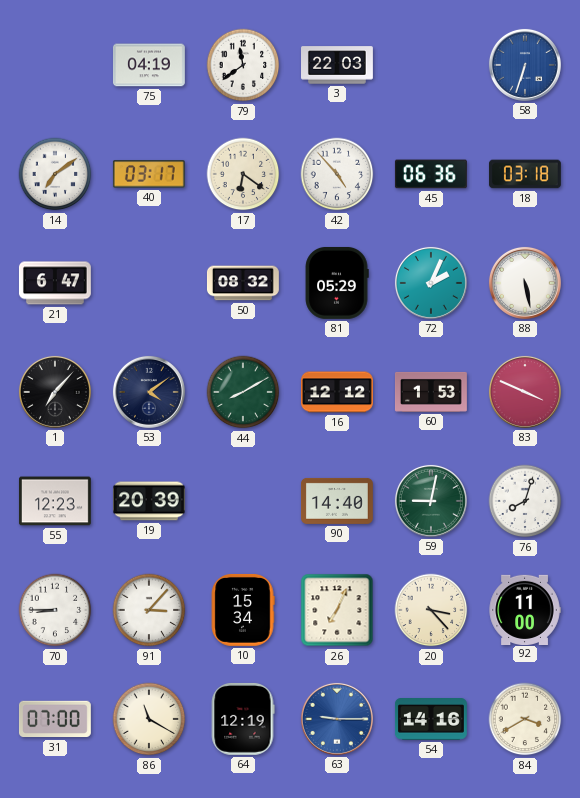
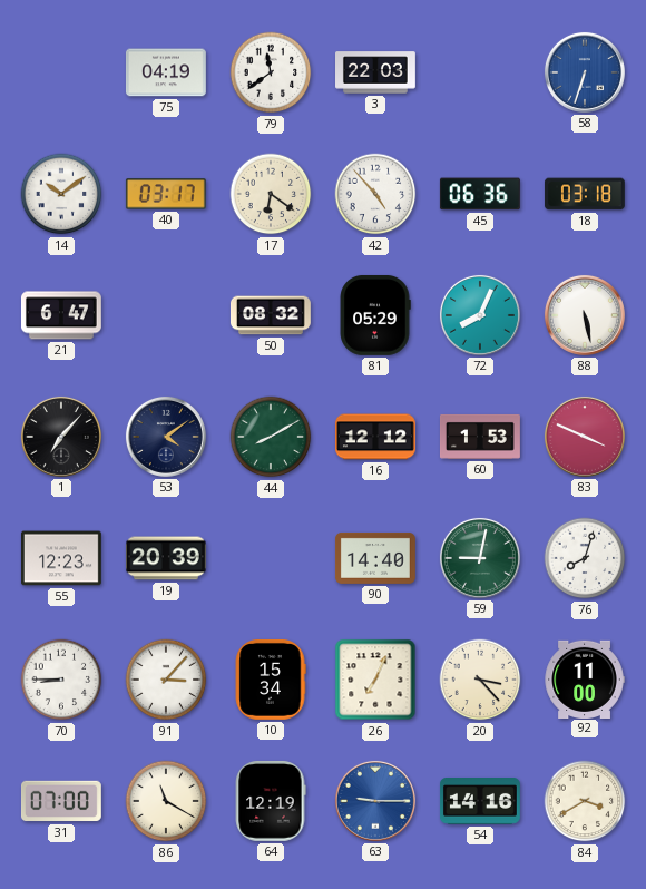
14: 7:09 -> 10:09 (61, 194)
72: 2:04 -> 8:04 (480, 315)
